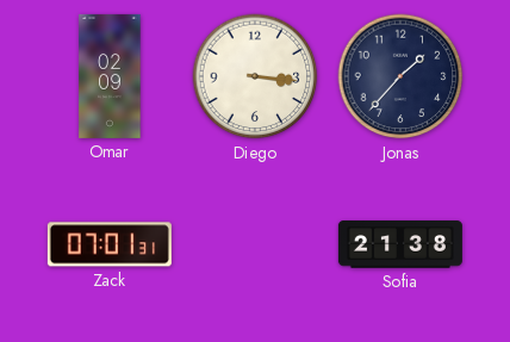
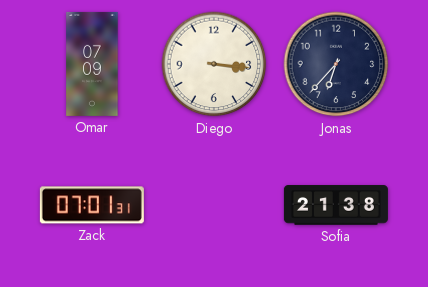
Omar: 02:09 -> 07:09 (92, 64)
Jonas: 1:37 -> 6:37 (336, 64)
